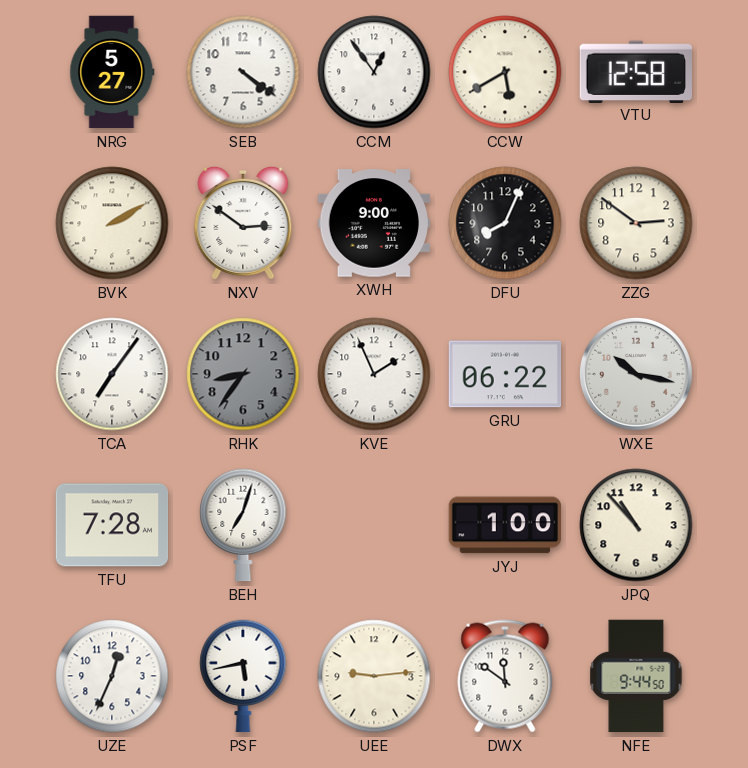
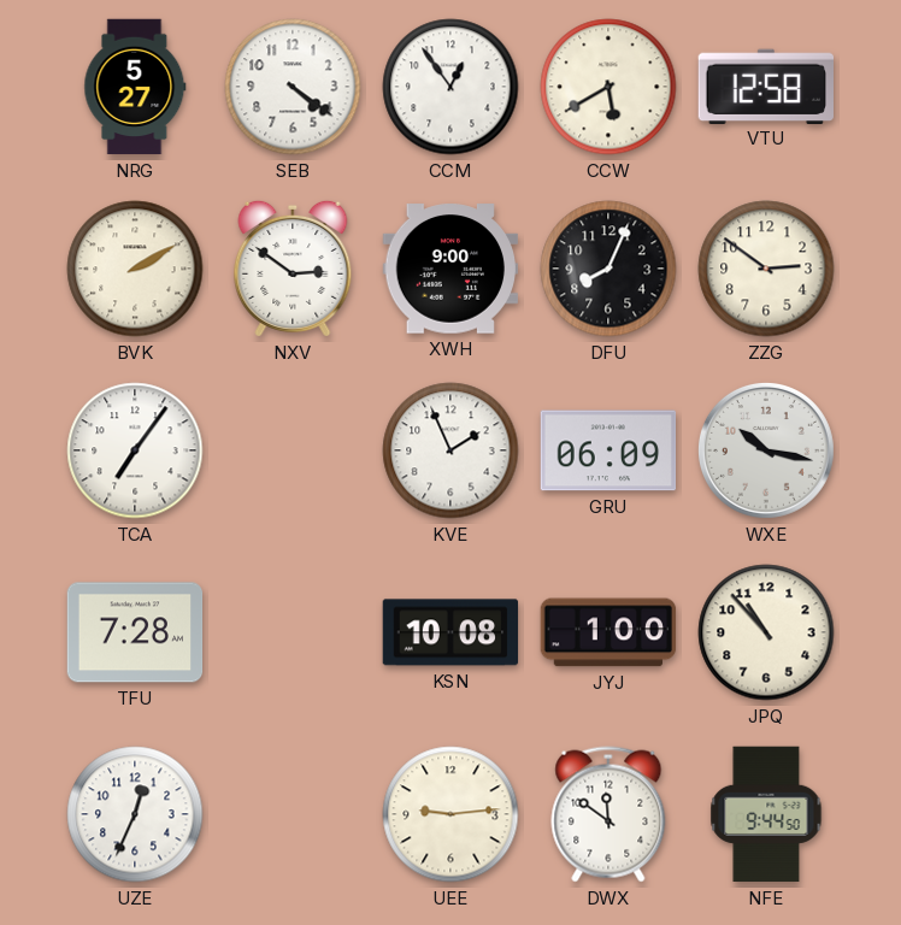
RHK: 8:36 -> none (243, 374)
GRU: 06:22 -> 06:09 (608, 450)
BEH: 7:03 -> none (243, 525)
KSN: none -> 10:08 (450, 632)
PSF: 5:43 -> none (243, 676)
